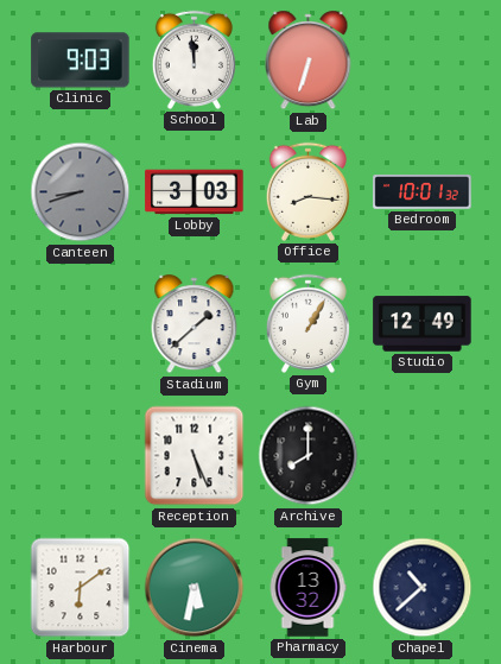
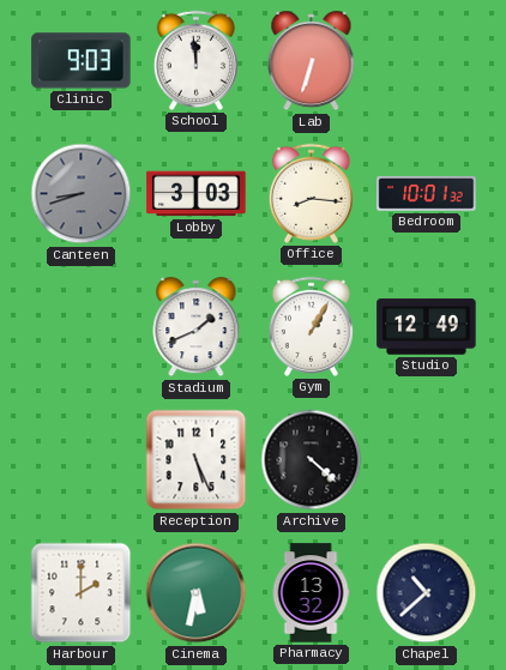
Stadium: 1:38 -> 1:41 (197, 327)
Archive: 8:00 -> 4:22 (312, 460)
Harbour: 6:09 -> 2:00 (82, 593)
